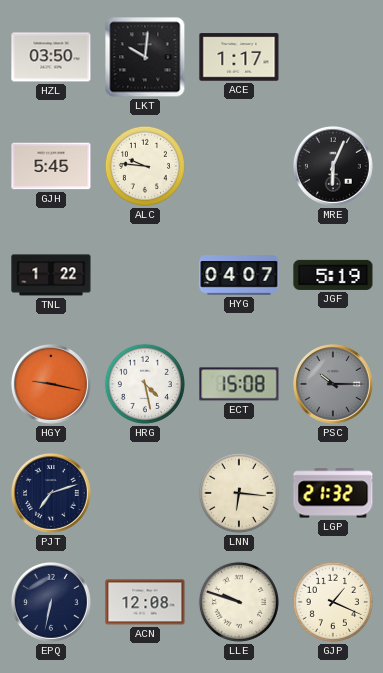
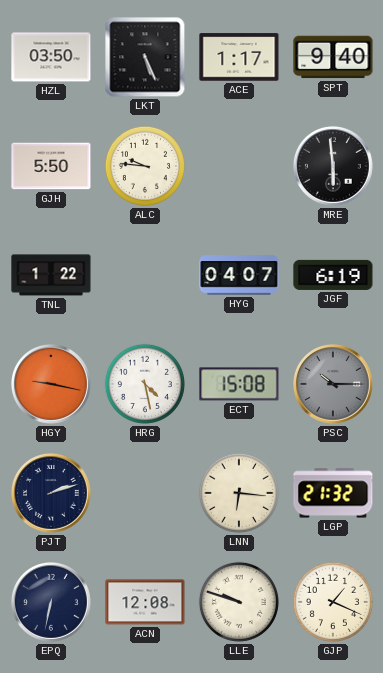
LKT: 10:01 -> 5:26 (145, 57)
SPT: none -> 9:40 (333, 57)
GJH: 5:45 -> 5:50 (51, 166)
MRE: 6:04 -> 5:59 (333, 166)
JGF: 5:19 -> 6:19 (333, 275)
PJT: 7:12 -> 2:12 (51, 493)
